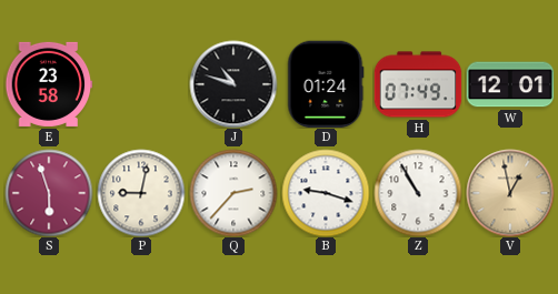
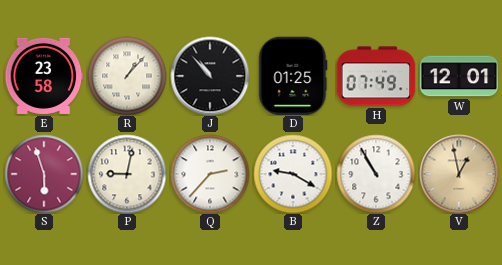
R: none -> 1:07 (127, 76)
J: 10:48 -> 10:53 (210, 76)
D: 01:24 -> 01:25 (293, 76)
B: 9:18 -> 9:20 (293, 174)
